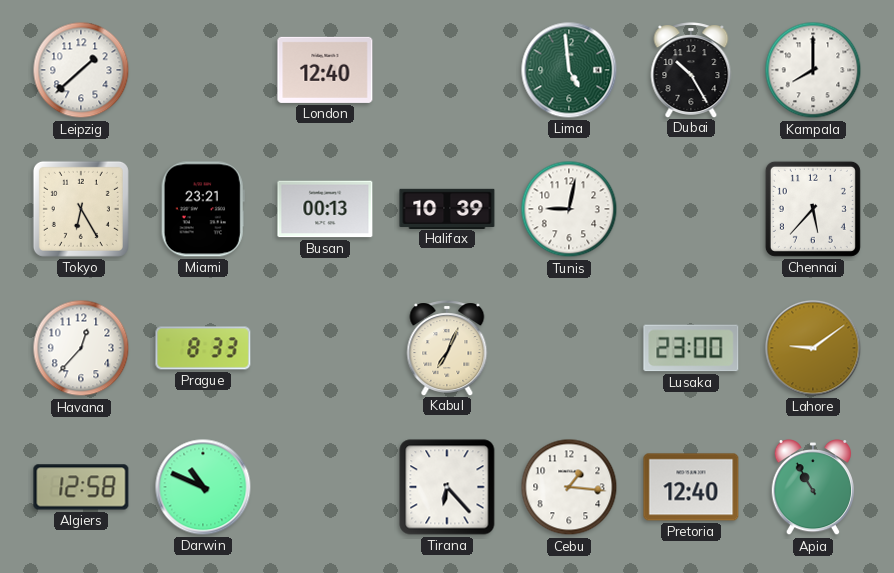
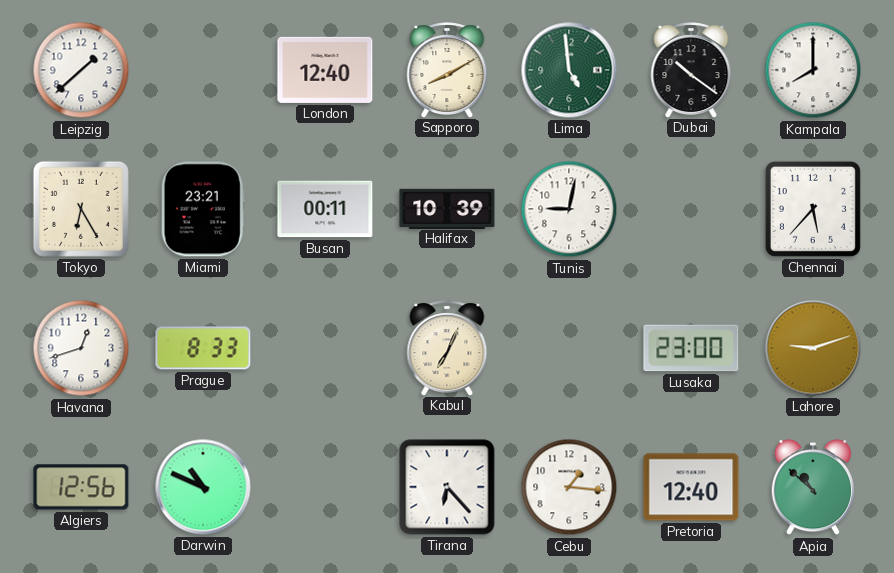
Sapporo: none -> 8:10 (447, 70)
Dubai: 10:25 -> 10:21 (691, 70)
Busan: 00:13 -> 00:11 (325, 209)
Havana: 12:37 -> 12:42 (81, 348)
Lahore: 9:09 -> 9:12 (813, 348)
Algiers: 12:58 -> 12:56 (81, 487)
Apia: 10:55 -> 10:52 (812, 487)
